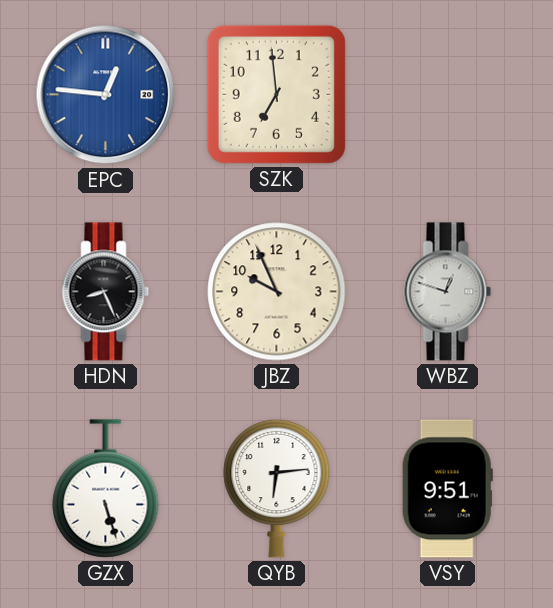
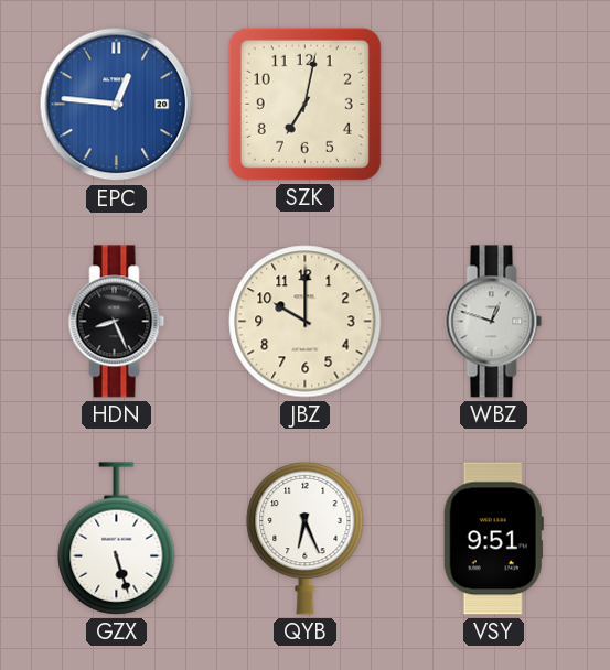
SZK: 6:59 -> 7:02 (304, 104)
JBZ: 9:56 -> 10:00 (306, 322)
QYB: 6:14 -> 6:26 (306, 538)
